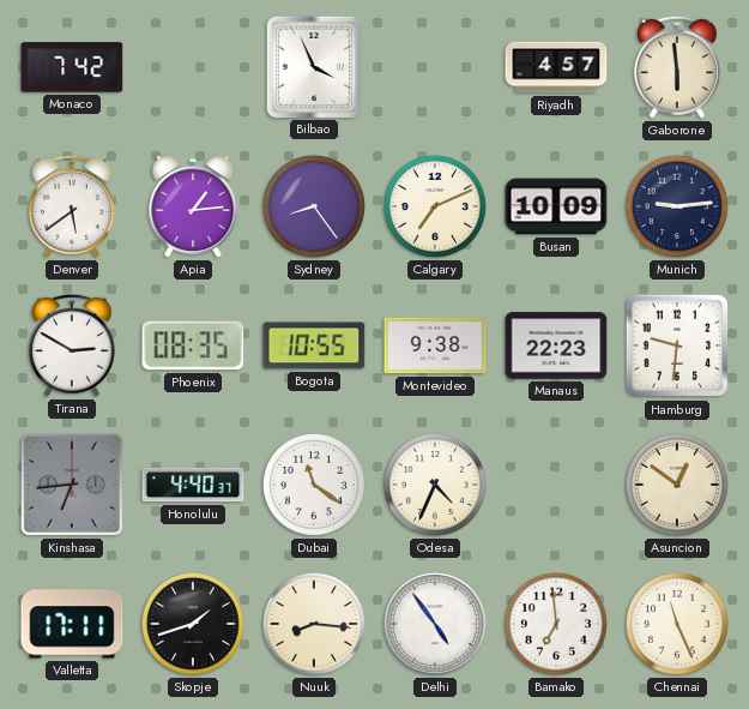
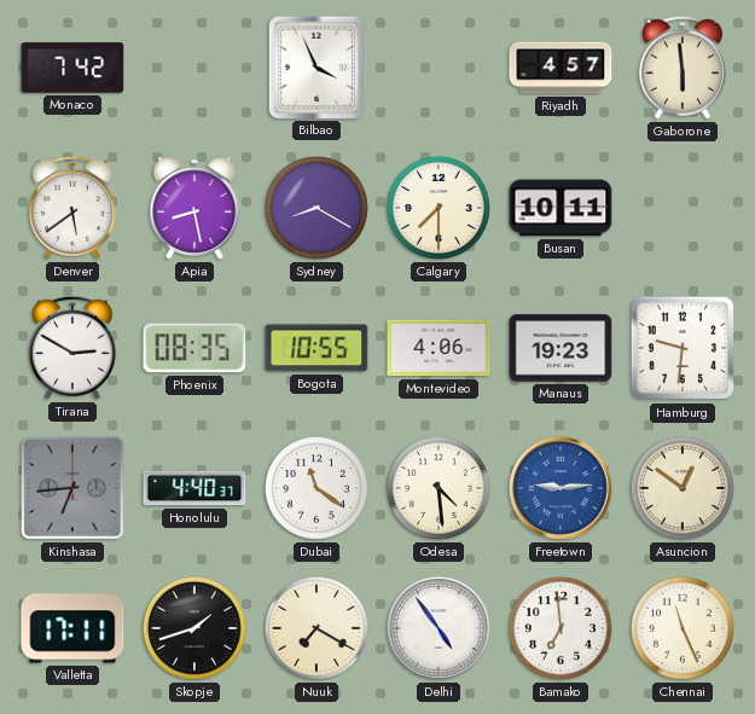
Apia: 1:14 -> 8:28 (194, 208)
Sydney: 8:24 -> 8:20 (316, 208)
Calgary: 7:11 -> 7:30 (439, 208)
Busan: 10:09 -> 10:11 (561, 208)
Munich: 9:14 -> none (677, 206)
Montevideo: 9:38 -> 4:06 (439, 348)
Manaus: 22:23 -> 19:23 (561, 348)
Odesa: 4:34 -> 4:29 (439, 488)
Freetown: none -> 9:14 (561, 488)
Nuuk: 8:16 -> 7:20 (316, 628)
